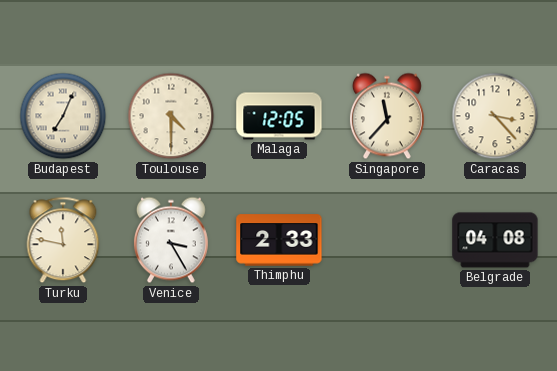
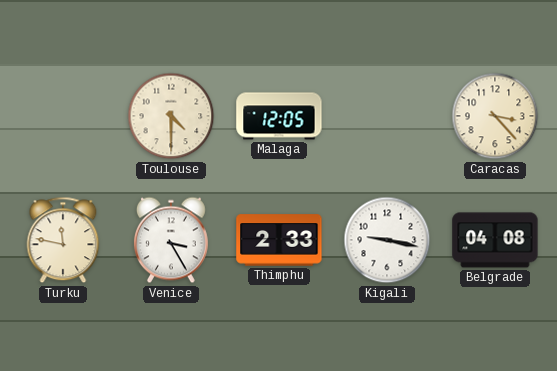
Budapest: 7:04 -> none (63, 116)
Singapore: 11:37 -> none (387, 116)
Kigali: none -> 9:17 (387, 240)
